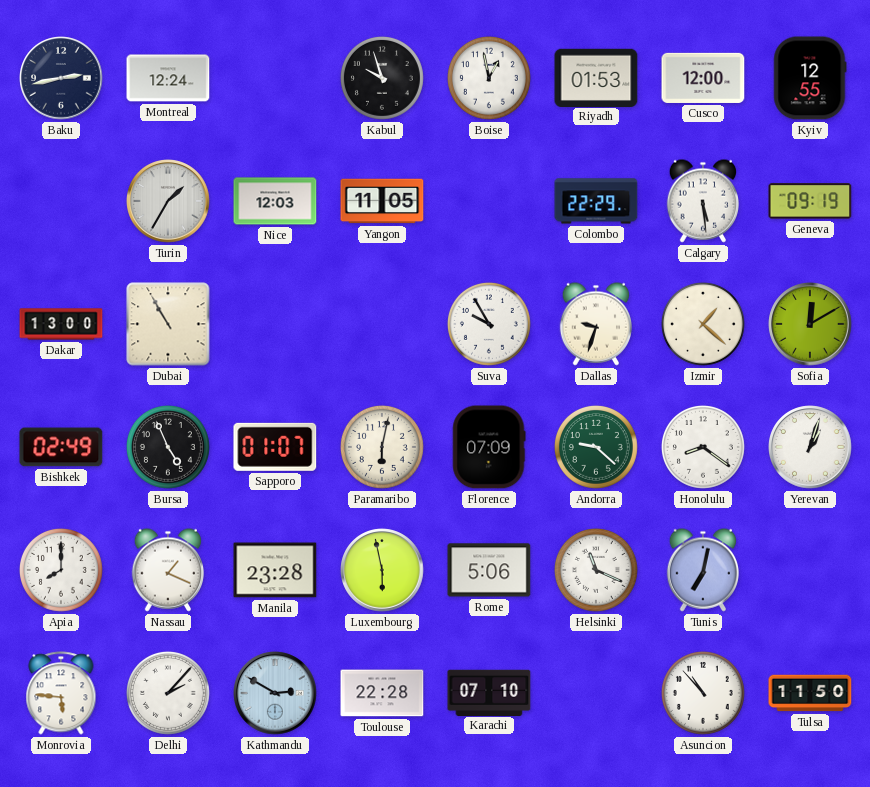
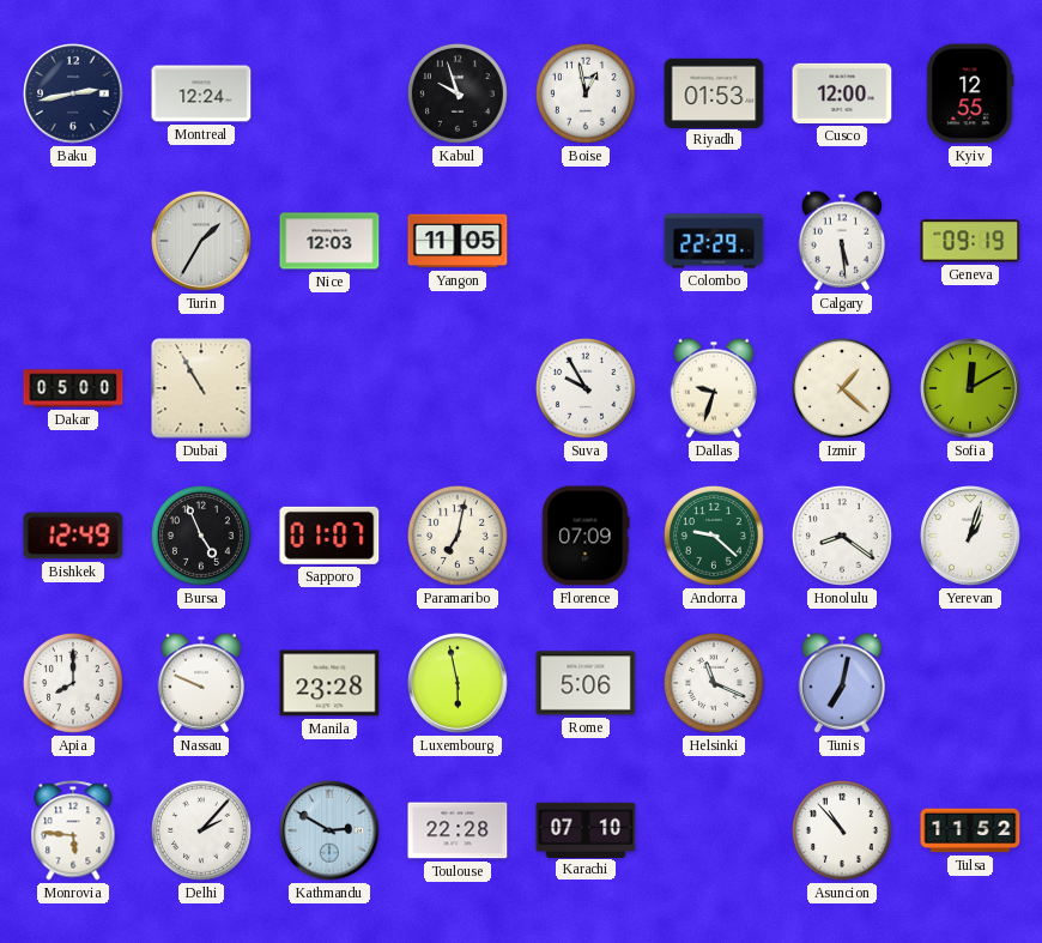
Dakar: 13:00 -> 05:00 (73, 388)
Bishkek: 02:49 -> 12:49 (73, 536)
Paramaribo: 6:02 -> 7:02 (458, 536)
Nassau: 1:19 -> 9:49 (200, 683)
Tulsa: 11:50 -> 11:52 (970, 830)
